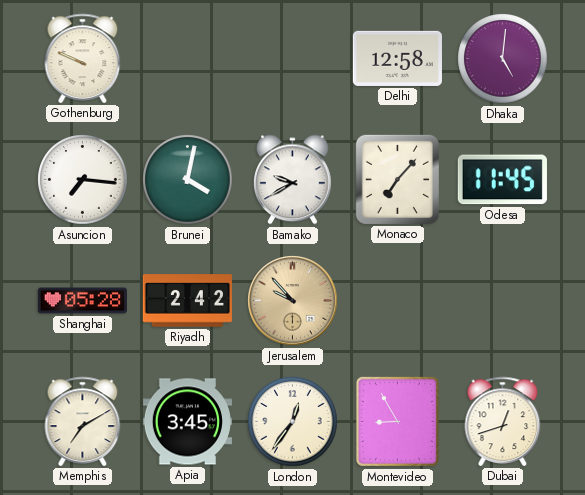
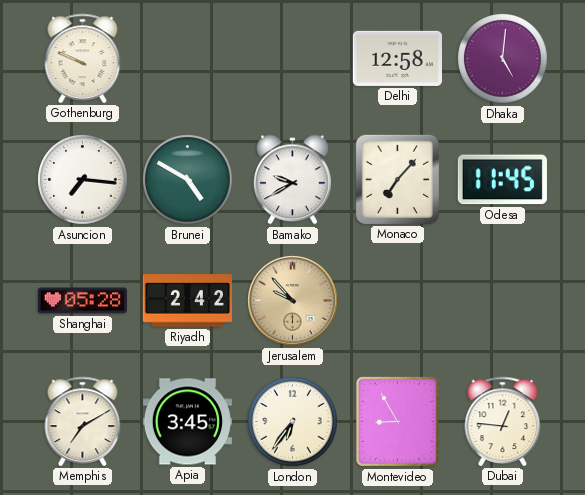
Brunei: 4:02 -> 4:50 (188, 180)
London: 12:36 -> 6:36 (293, 422)
Dubai: 12:42 -> 12:46 (503, 421)
